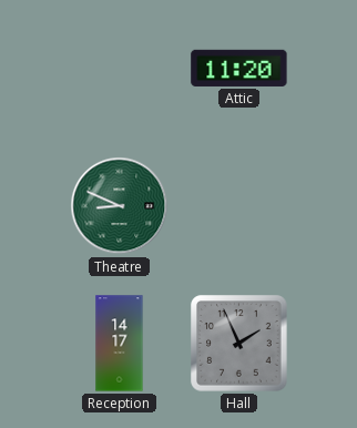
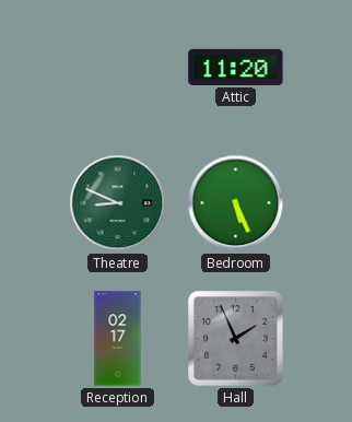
Bedroom: none -> 5:26 (236, 203)
Reception: 14:17 -> 02:17 (118, 339)
